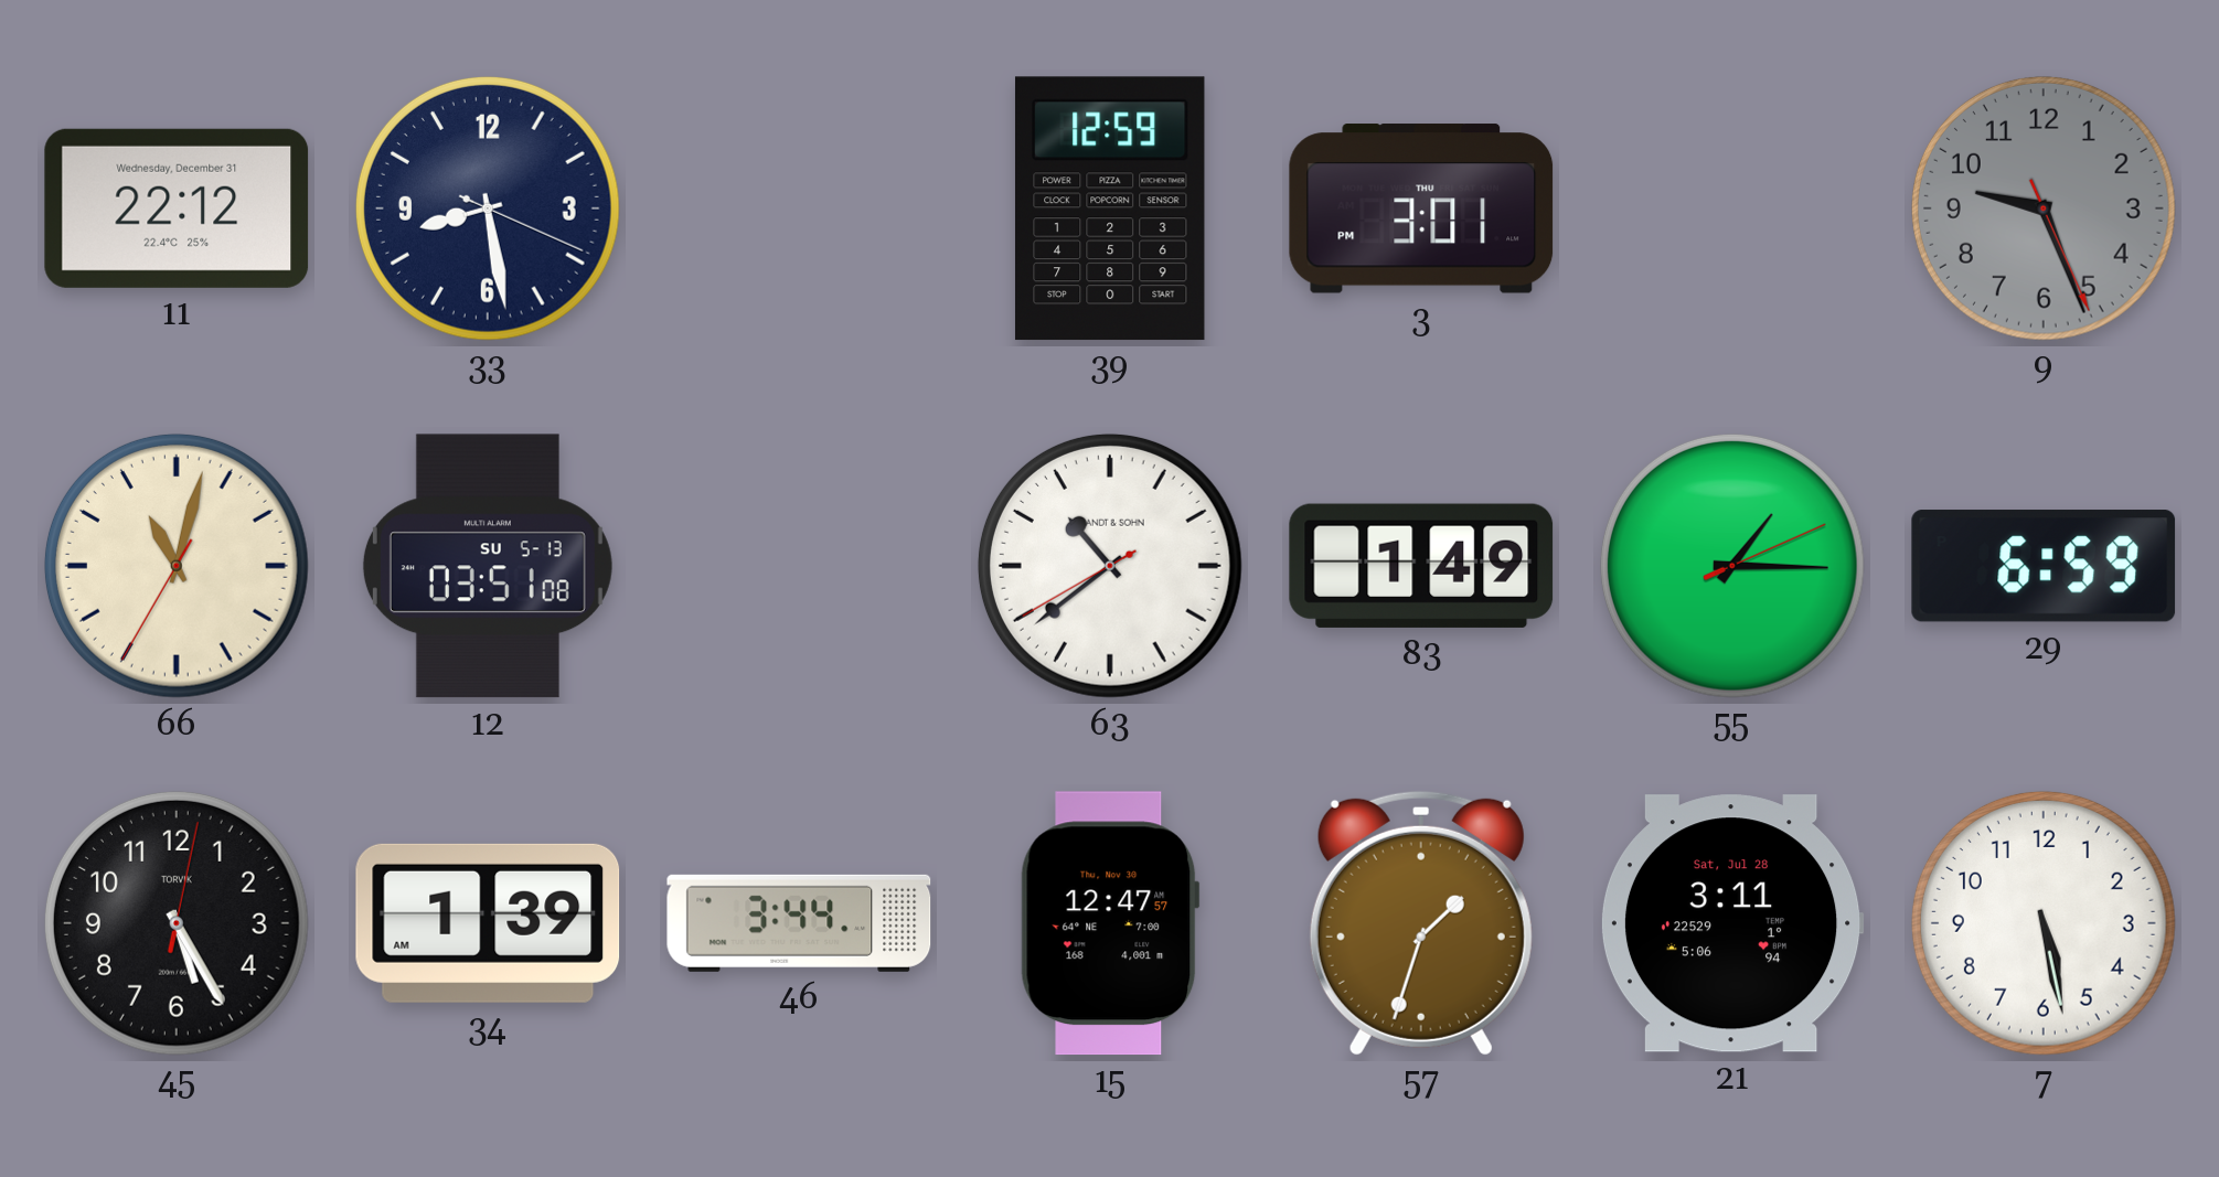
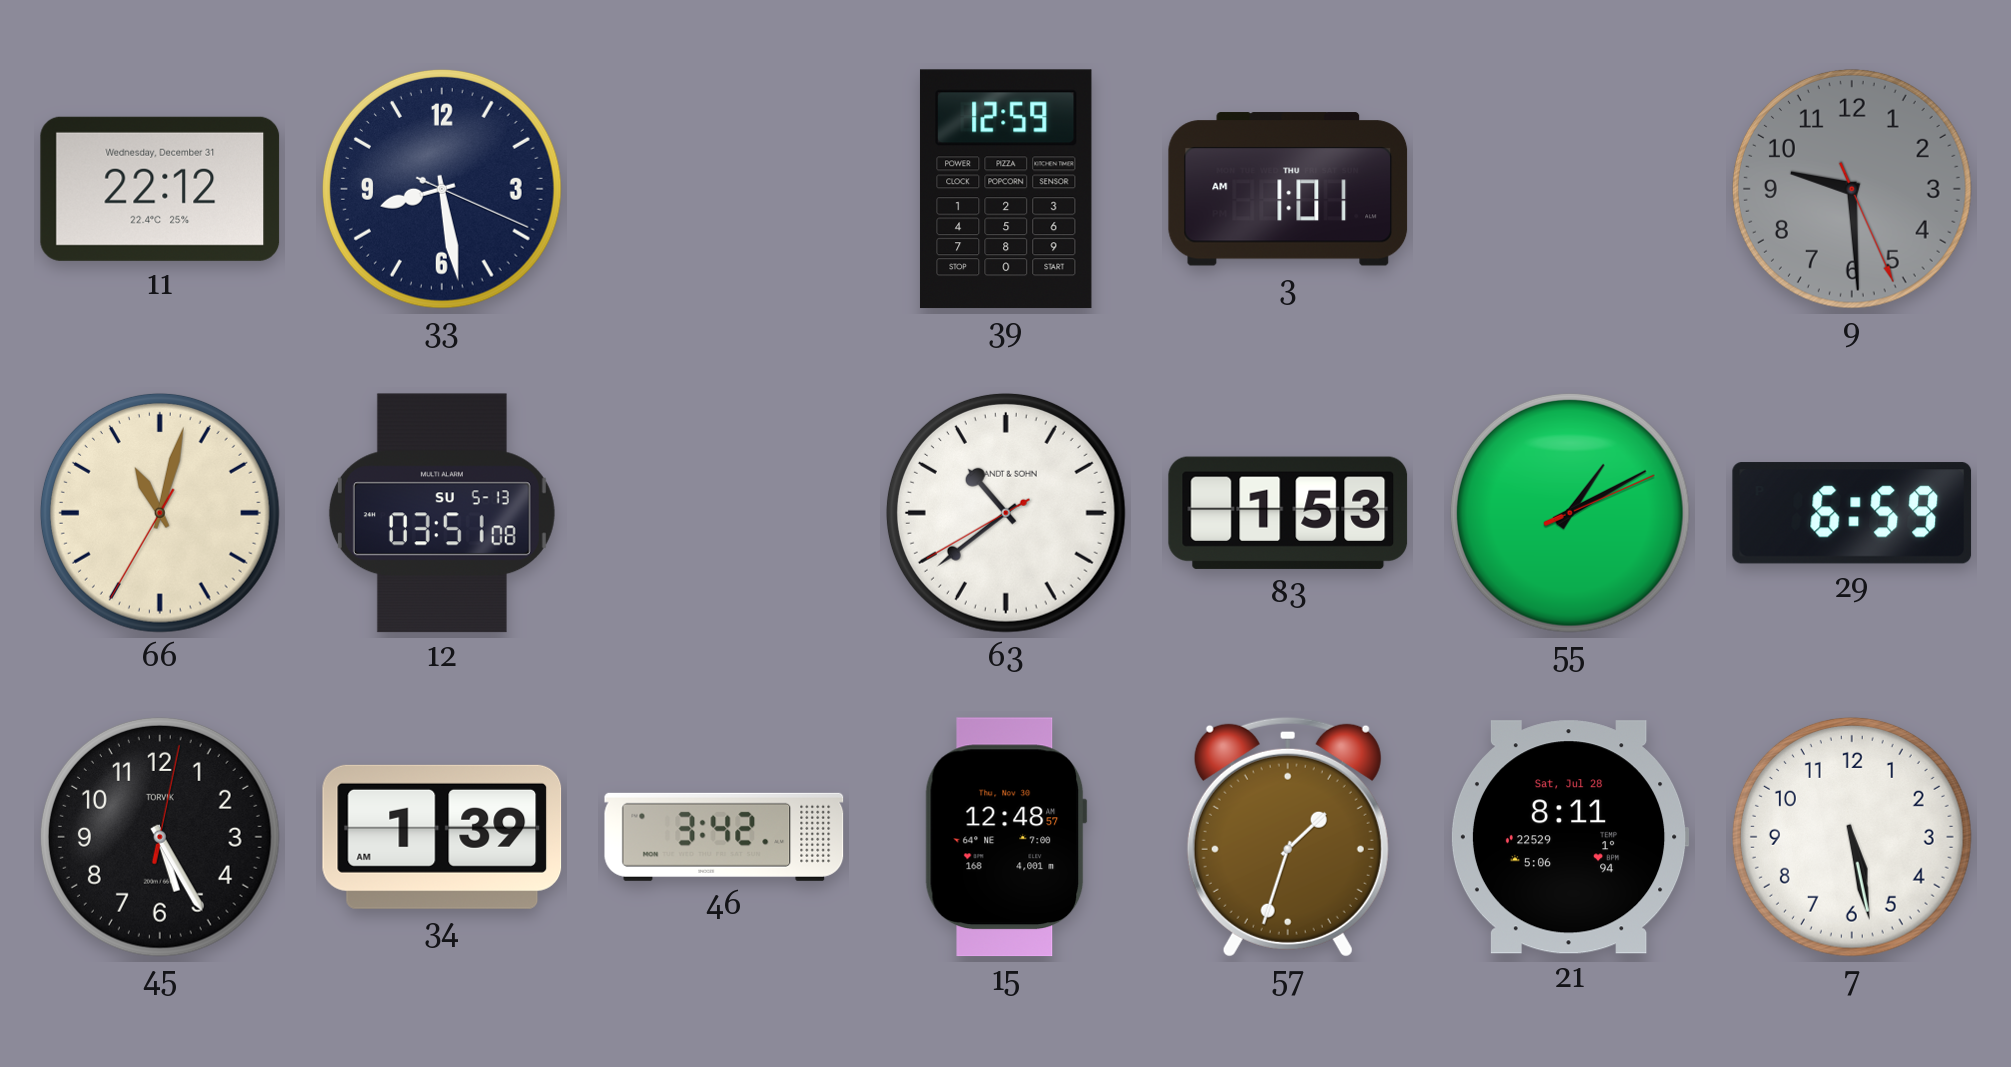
3: 3:01 -> 1:01 (1288, 189)
9: 9:26 -> 9:29 (1852, 189)
83: 1:49 -> 1:53 (1288, 513)
55: 1:15 -> 1:10 (1570, 513)
46: 3:44 -> 3:42 (724, 837)
15: 12:47 -> 12:48 (1006, 837)
21: 3:11 -> 8:11 (1570, 837)
